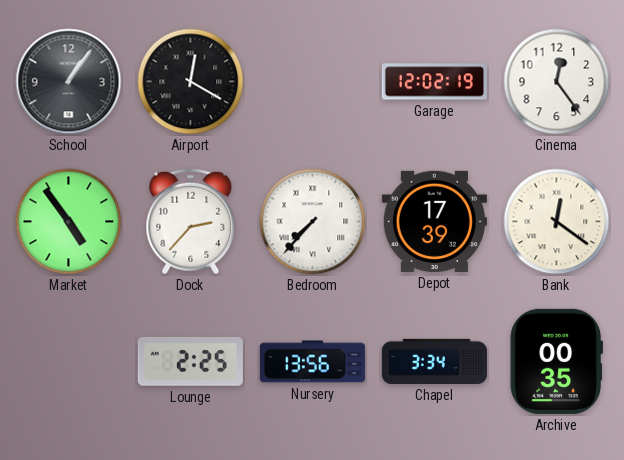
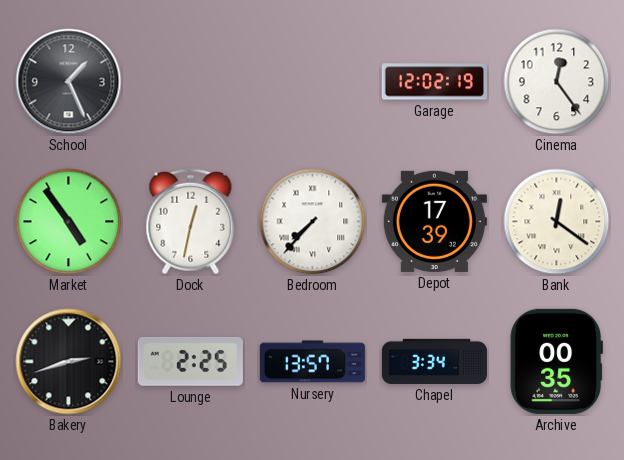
School: 1:06 -> 1:26 (69, 82)
Airport: 12:20 -> none (191, 82)
Dock: 2:37 -> 12:32 (191, 222)
Bakery: none -> 2:42 (69, 362)
Nursery: 13:56 -> 13:57 (312, 362)
